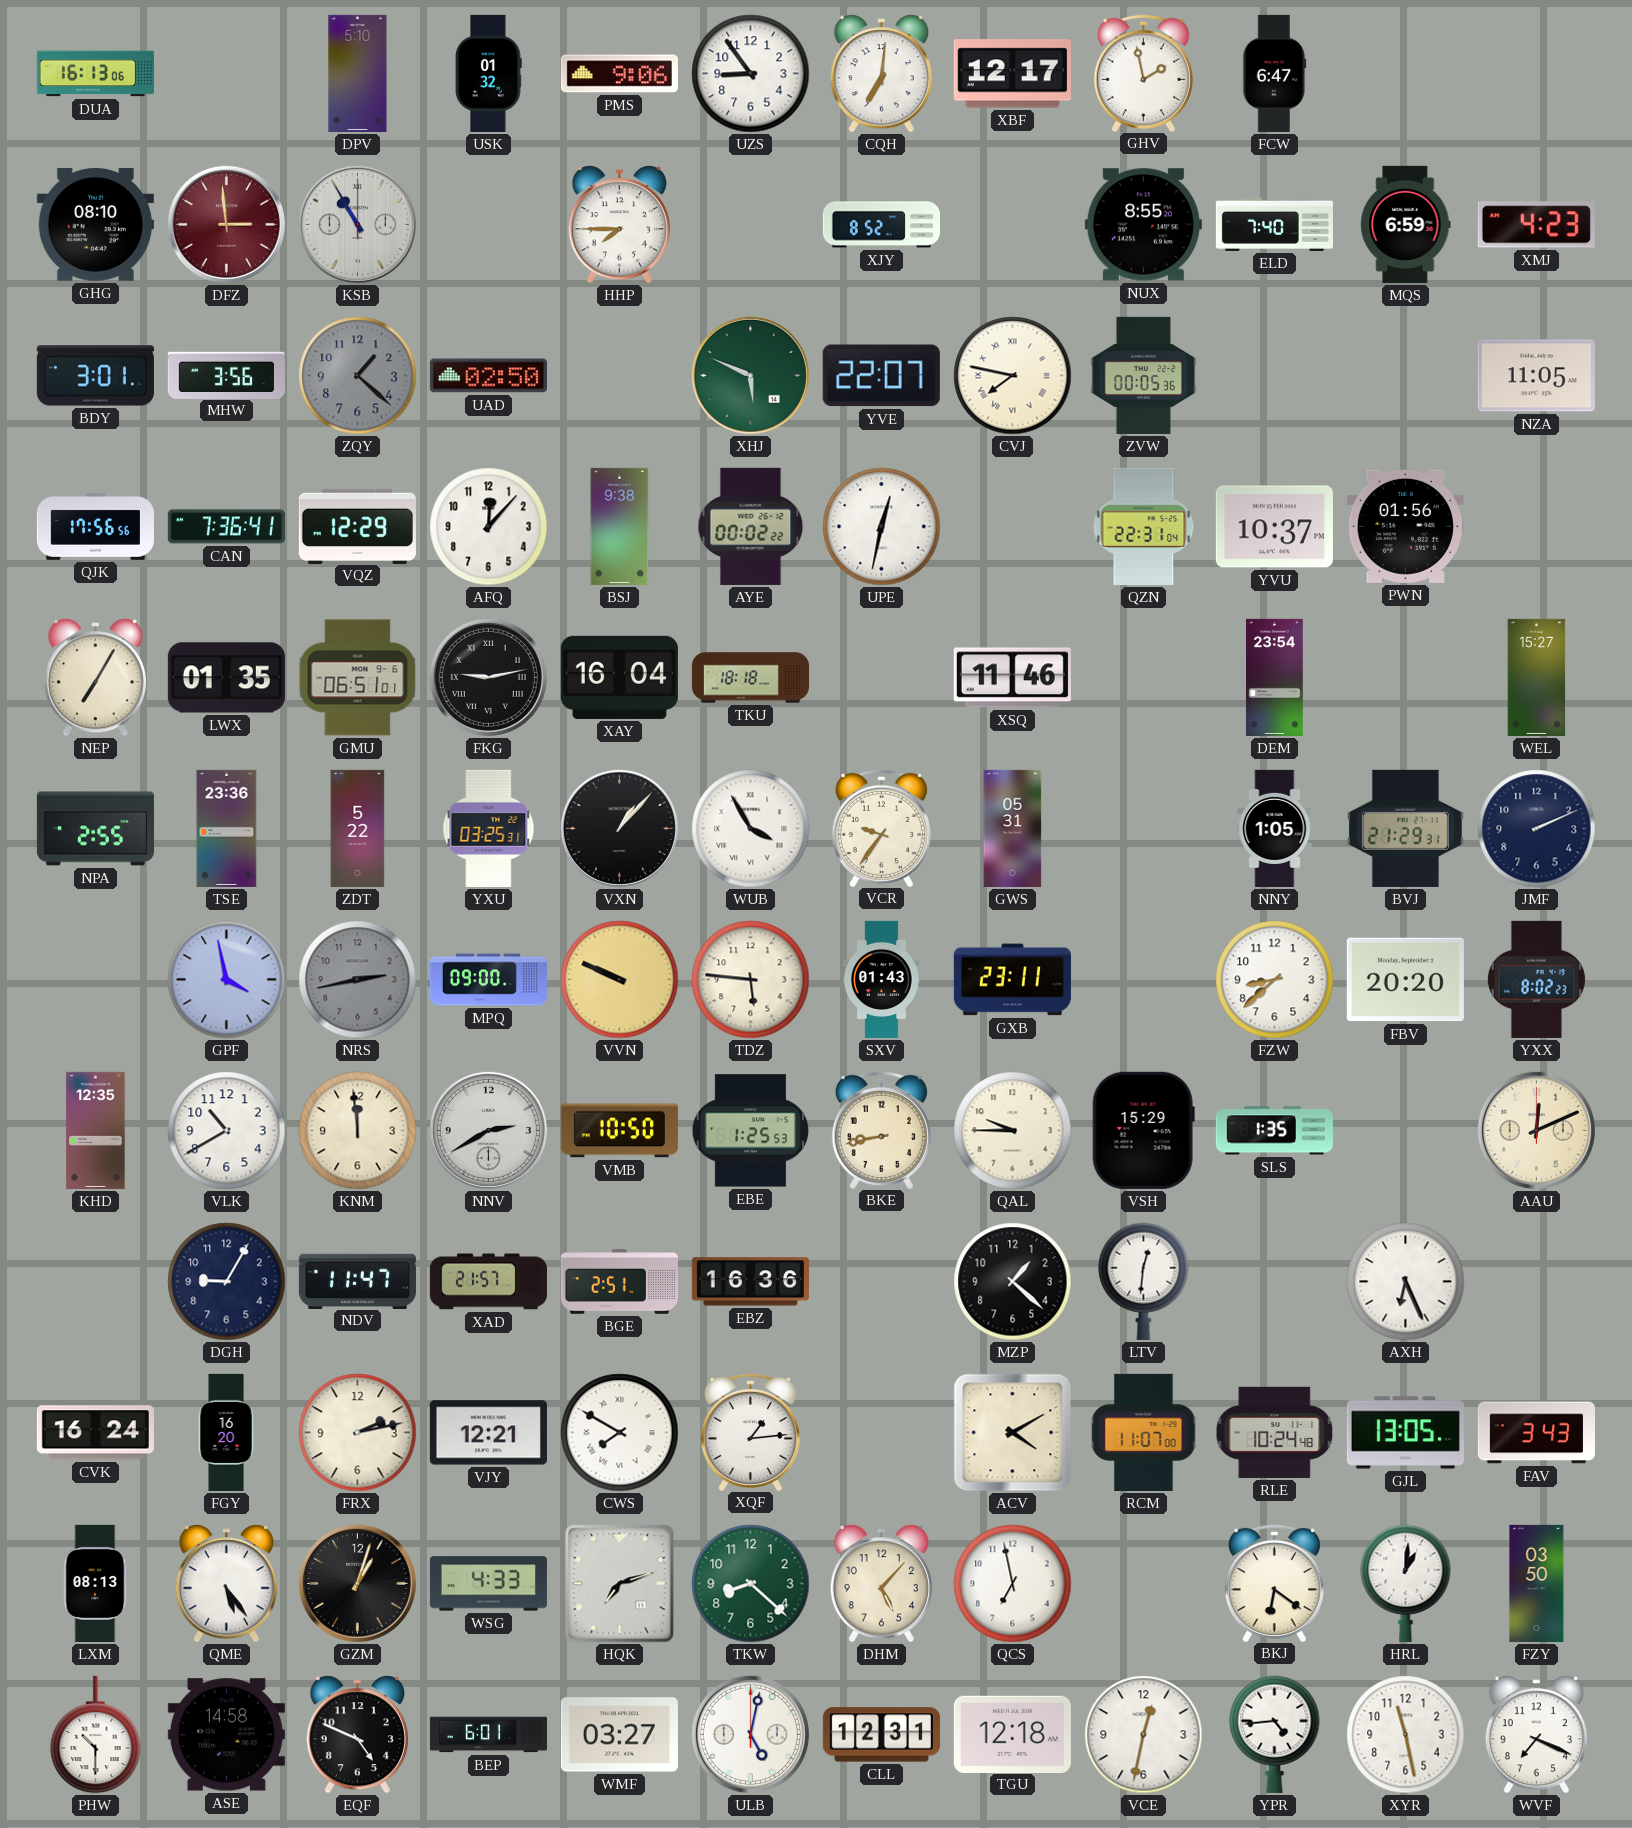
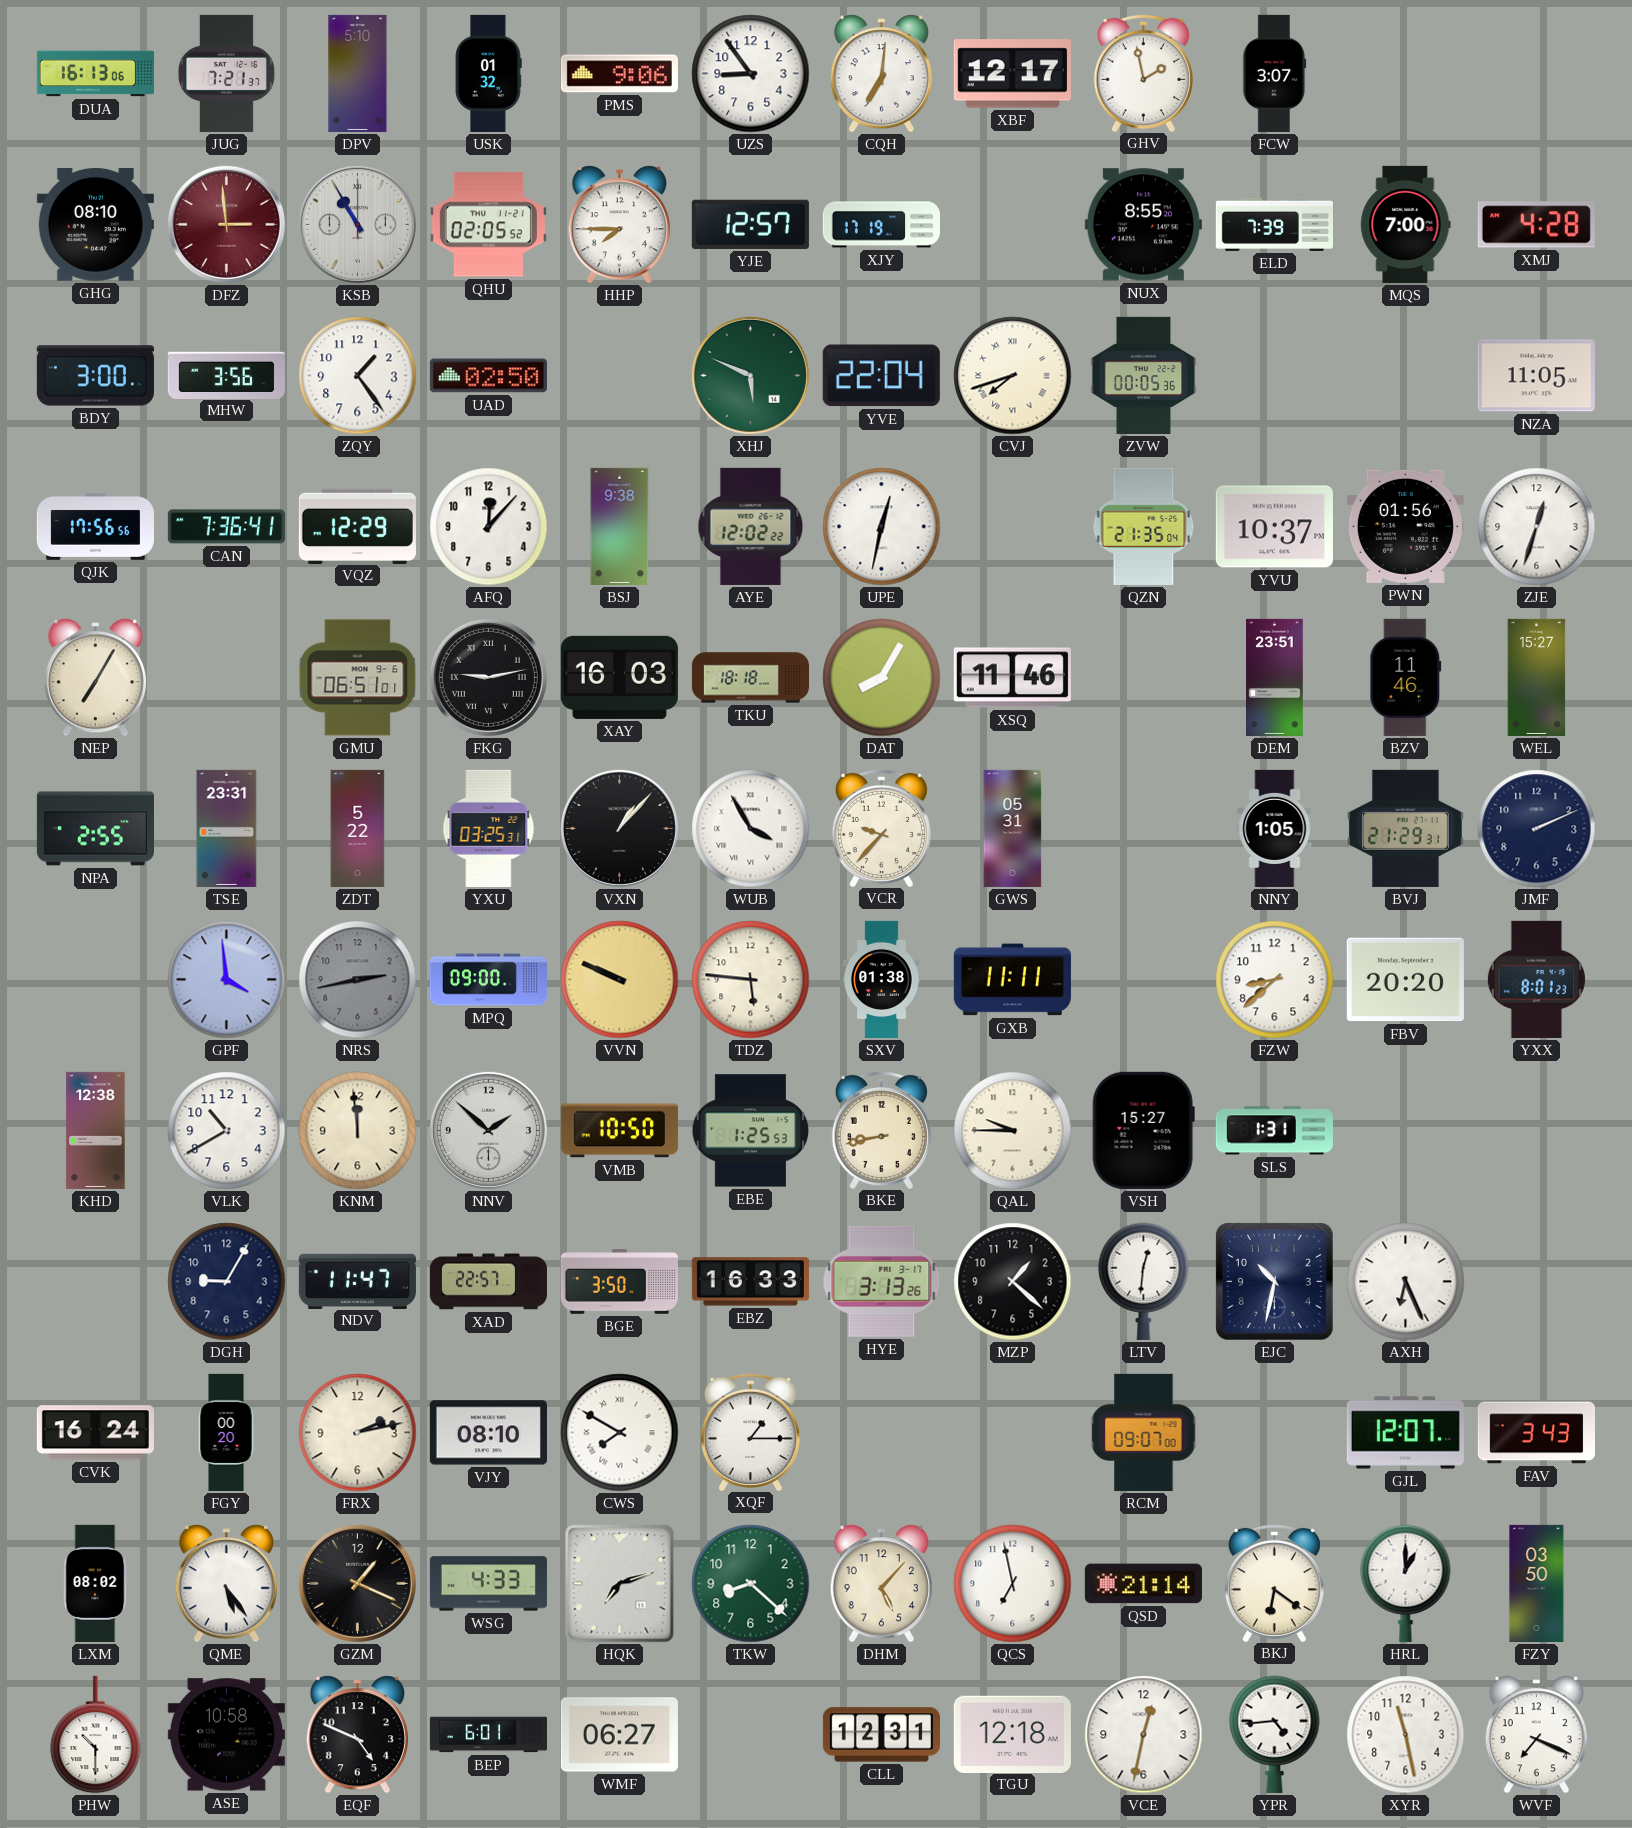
JUG: none -> 7:21 (226, 73)
FCW: 6:47 -> 3:07 (1274, 73)
QHU: none -> 02:05 (488, 225)
YJE: none -> 12:57 (750, 224)
XJY: 8:52 -> 17:19 (881, 225)
ELD: 7:40 -> 7:39 (1274, 224)
MQS: 6:59 -> 7:00 (1406, 224)
XMJ: 4:23 -> 4:28 (1536, 225)
BDY: 3:01 -> 3:00 (95, 376)
ZQY: 1:22 -> 1:24 (358, 376)
ZQY dial: grey -> white (358, 376)
YVE: 22:07 -> 22:04 (881, 376)
CVJ: 7:47 -> 7:42 (1013, 376)
AYE: 00:02 -> 12:02 (751, 526)
QZN: 22:31 -> 21:35 (1144, 526)
ZJE: none -> 12:33 (1537, 527)
LWX: 01:35 -> none (226, 678)
XAY: 16:04 -> 16:03 (619, 677)
DAT: none -> 8:05 (882, 678)
DEM: 23:54 -> 23:51 (1275, 677)
BZV: none -> 11:46 (1406, 677)
TSE: 23:36 -> 23:31 (227, 828)
VCR: 9:36 -> 9:37 (881, 827)
GPF: 3:58 -> 3:59 (227, 980)
SXV: 01:43 -> 01:38 (882, 979)
GXB: 23:11 -> 11:11 (1012, 980)
YXX: 8:02 -> 8:01 (1536, 979)
KHD: 12:35 -> 12:38 (96, 1130)
NNV: 2:40 -> 1:52 (488, 1130)
VSH: 15:29 -> 15:27 (1143, 1130)
SLS: 1:35 -> 1:31 (1274, 1131)
AAU: 12:11 -> none (1536, 1130)
XAD: 21:57 -> 22:57 (488, 1282)
BGE: 2:51 -> 3:50 (619, 1282)
EBZ: 16:36 -> 16:33 (750, 1282)
HYE: none -> 3:13 (882, 1281)
EJC: none -> 10:32 (1274, 1281)
FGY: 16:20 -> 00:20 (226, 1432)
VJY: 12:21 -> 08:10 (488, 1433)
XQF: 1:14 -> 1:15 (750, 1431)
ACV: 4:10 -> none (1013, 1433)
RCM: 11:07 -> 09:07 (1144, 1432)
RLE: 10:24 -> none (1275, 1432)
GJL: 13:05 -> 12:07 (1405, 1433)
LXM: 08:13 -> 08:02 (95, 1583)
GZM: 1:03 -> 1:19 (357, 1583)
QSD: none -> 21:14 (1143, 1584)
HRL: 1:01 -> 1:00 (1406, 1583)
ASE: 14:58 -> 10:58 (226, 1735)
WMF: 03:27 -> 06:27 (619, 1735)
ULB: 5:02 -> none (750, 1734)
